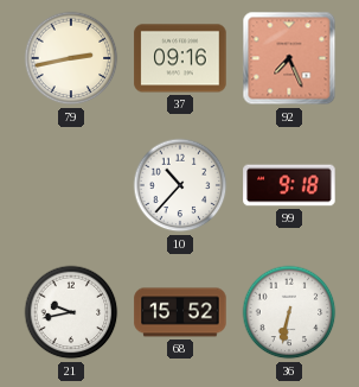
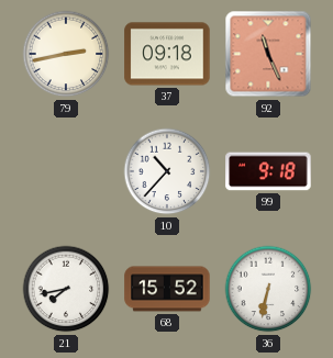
37: 09:16 -> 09:18 (167, 54)
92: 7:26 -> 11:26 (268, 54)
21: 9:43 -> 7:43 (66, 289)
